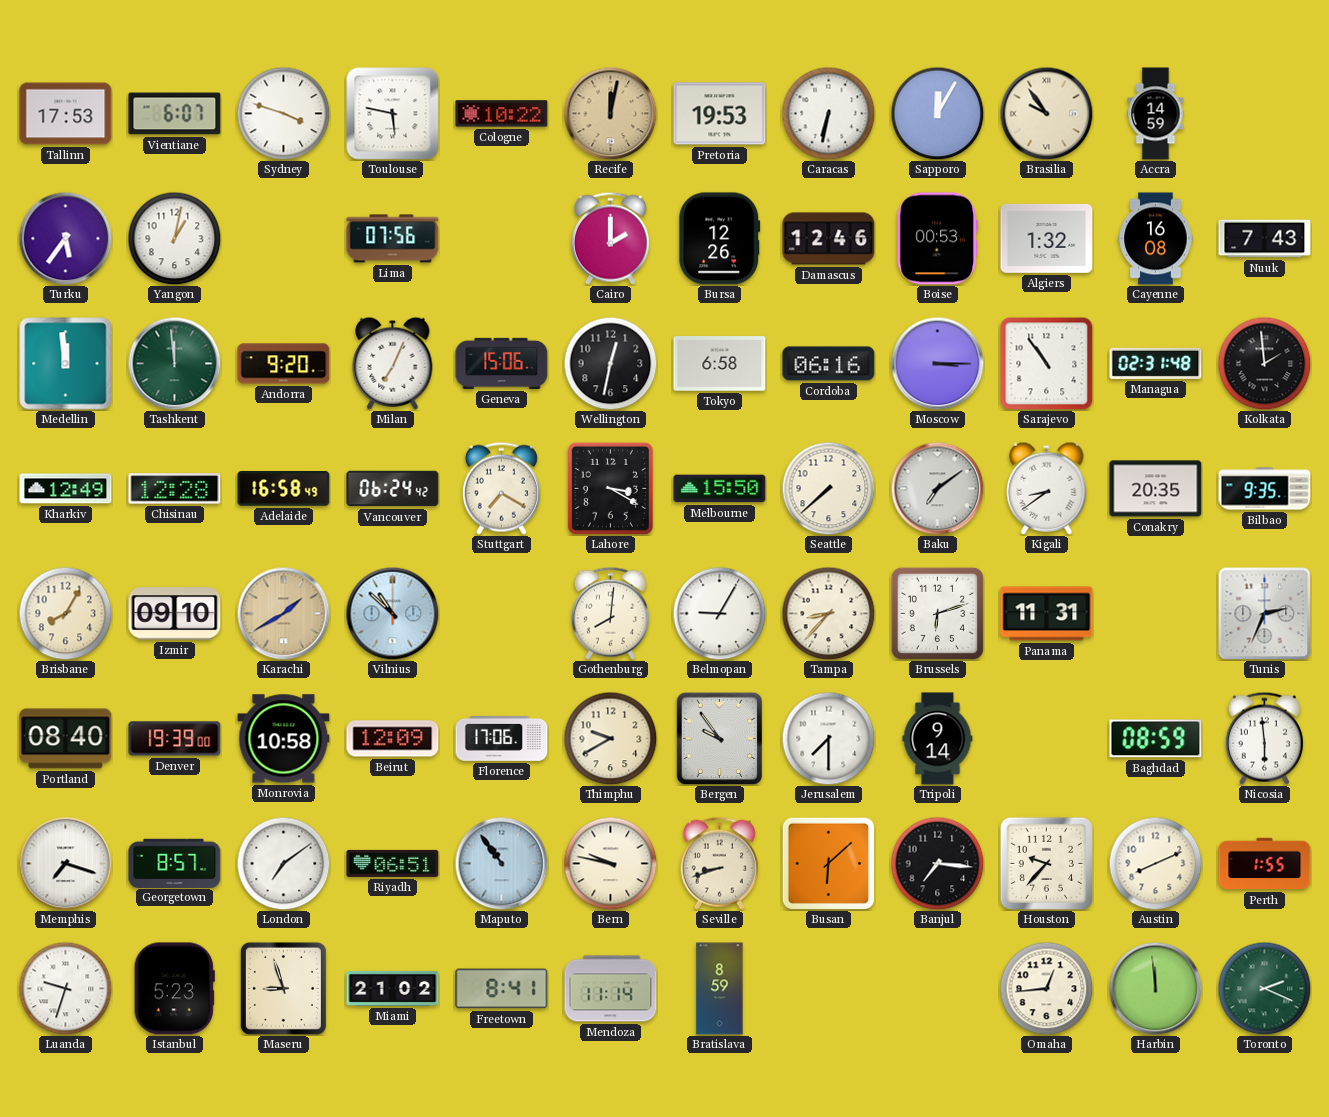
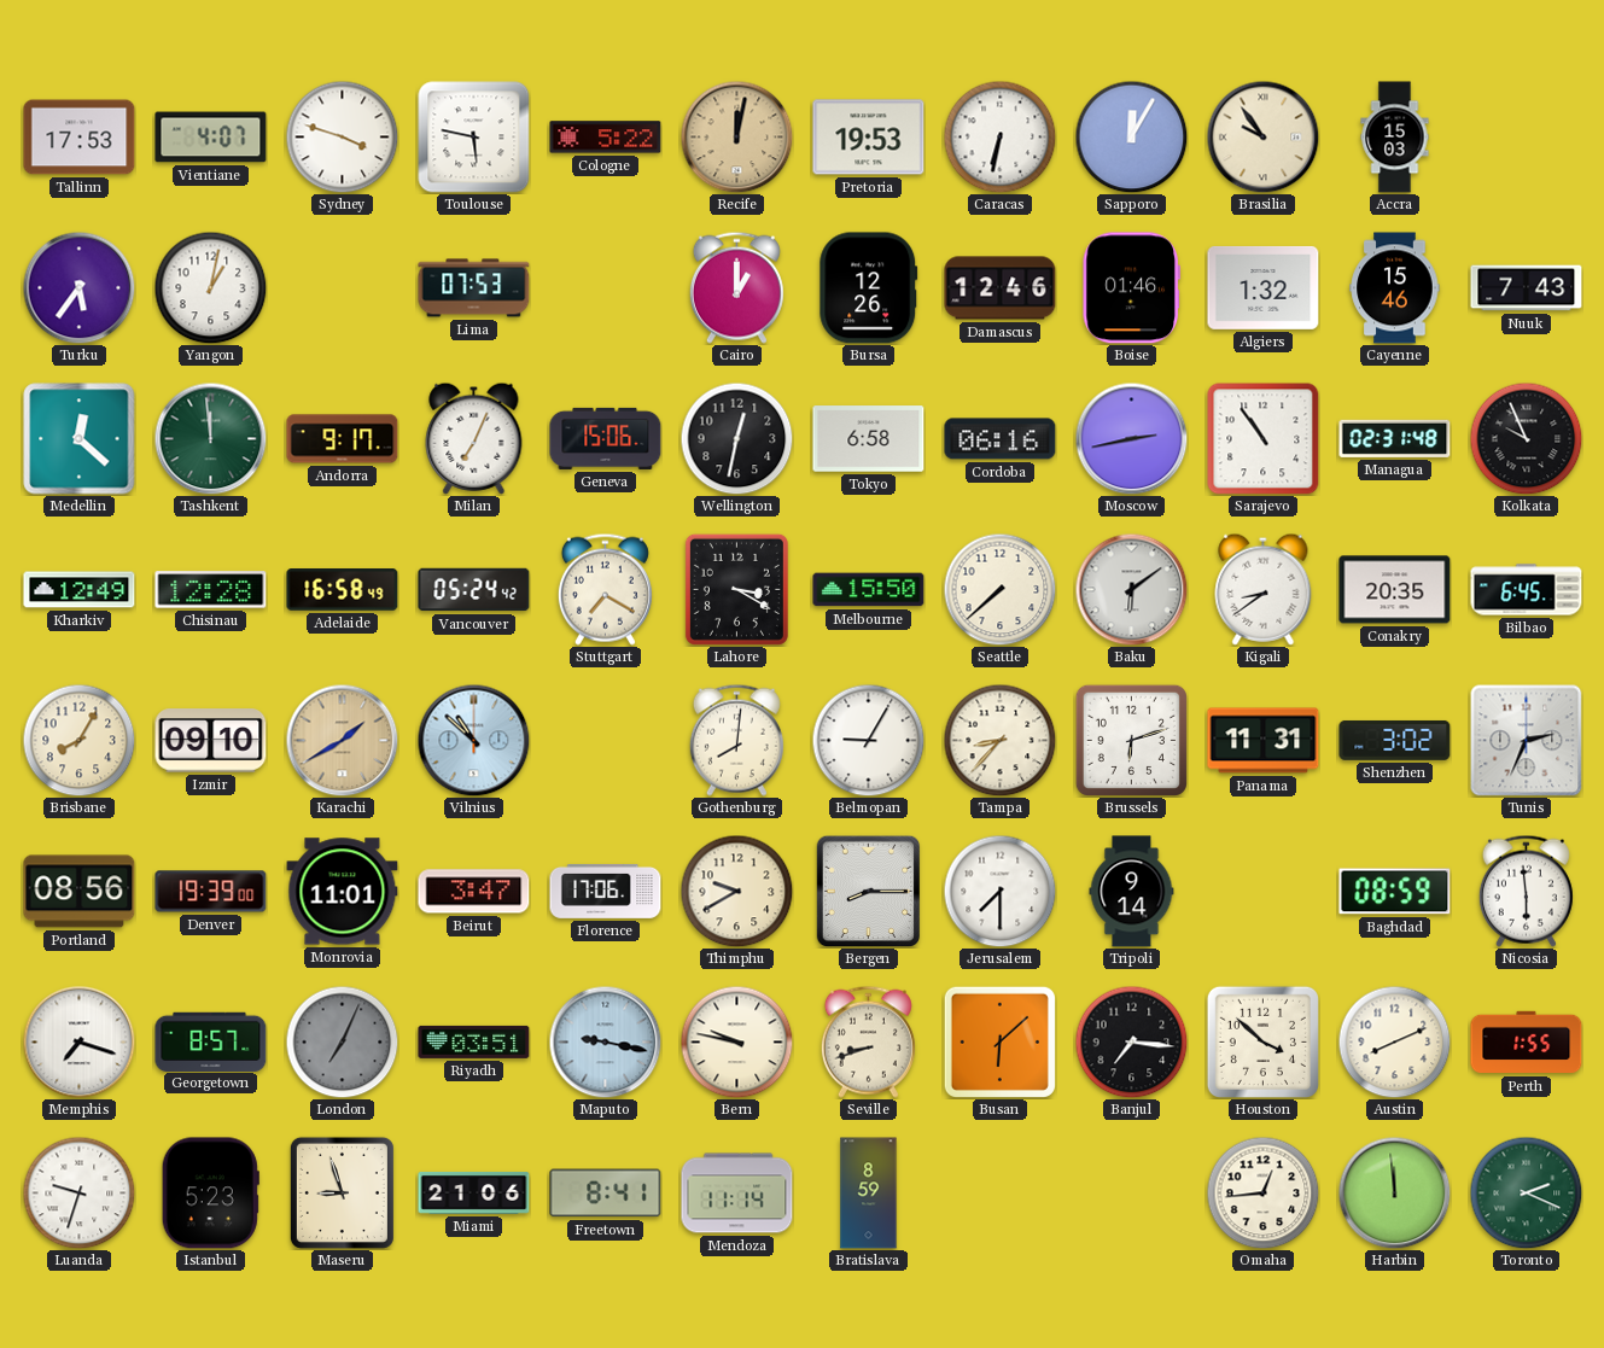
Vientiane: 6:07 -> 4:07 (211, 138)
Cologne: 10:22 -> 5:22 (606, 138)
Accra: 14:59 -> 15:03 (1395, 138)
Lima: 07:56 -> 07:53 (474, 288)
Cairo: 2:00 -> 1:00 (736, 287)
Boise: 00:53 -> 01:46 (1131, 288)
Cayenne: 16:08 -> 15:46 (1395, 288)
Medellin: 11:59 -> 12:22 (80, 439)
Andorra: 9:20 -> 9:17 (343, 439)
Moscow: 3:15 -> 2:43 (1131, 438)
Kolkata: 1:59 -> 9:56 (1526, 438)
Vancouver: 06:24 -> 05:24 (474, 590)
Baku: 7:09 -> 6:09 (1131, 589)
Bilbao: 9:35 -> 6:45 (1527, 590)
Shenzhen: none -> 3:02 (1395, 740)
Portland: 08:40 -> 08:56 (80, 892)
Monrovia: 10:58 -> 11:01 (343, 892)
Beirut: 12:09 -> 3:47 (474, 892)
Bergen: 9:54 -> 8:15 (868, 891)
London: 7:09 -> 7:04 (342, 1041)
London dial: white -> grey (342, 1041)
Riyadh: 06:51 -> 03:51 (474, 1041)
Maputo: 10:54 -> 9:17 (605, 1041)
Houston: 9:37 -> 3:52 (1262, 1041)
Miami: 21:02 -> 21:06 (474, 1192)
